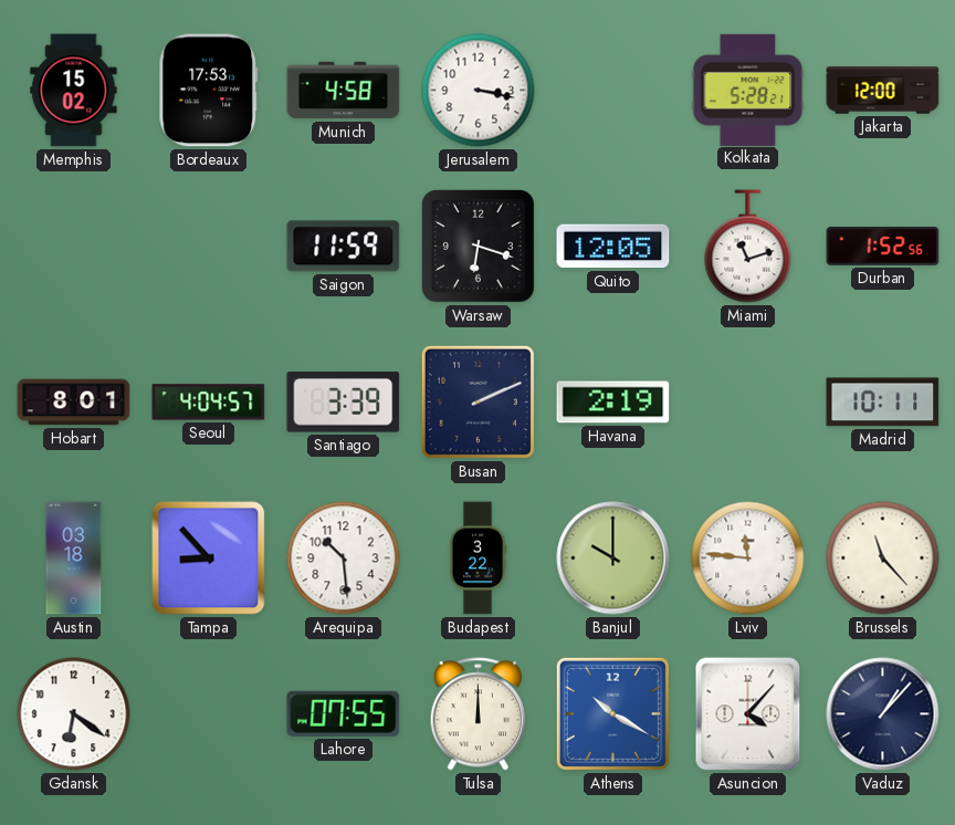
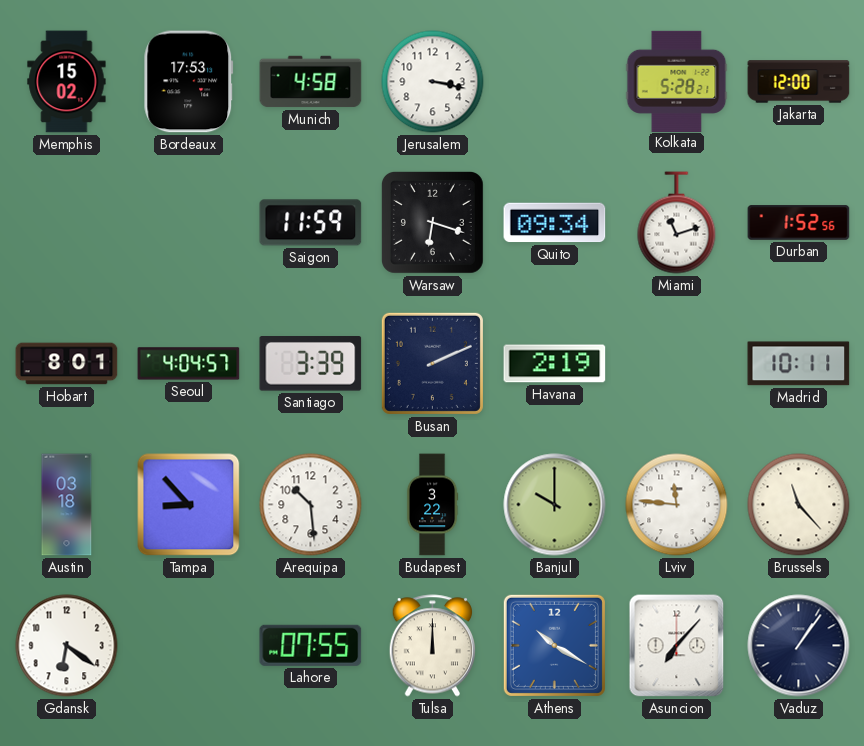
Quito: 12:05 -> 09:34 (555, 223)
Asuncion: 4:07 -> 7:07 (677, 646)
Vaduz: 1:07 -> 1:06 (799, 646)
